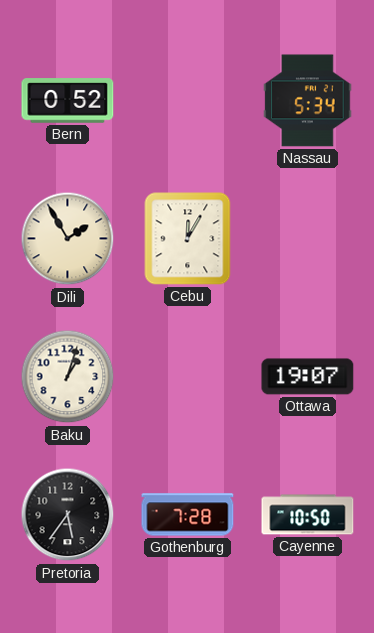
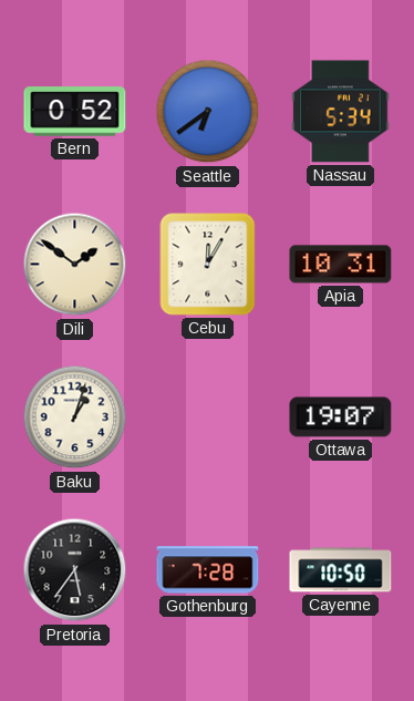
Seattle: none -> 6:39 (208, 112)
Dili: 1:55 -> 1:51 (75, 265)
Apia: none -> 10:31 (341, 265)
